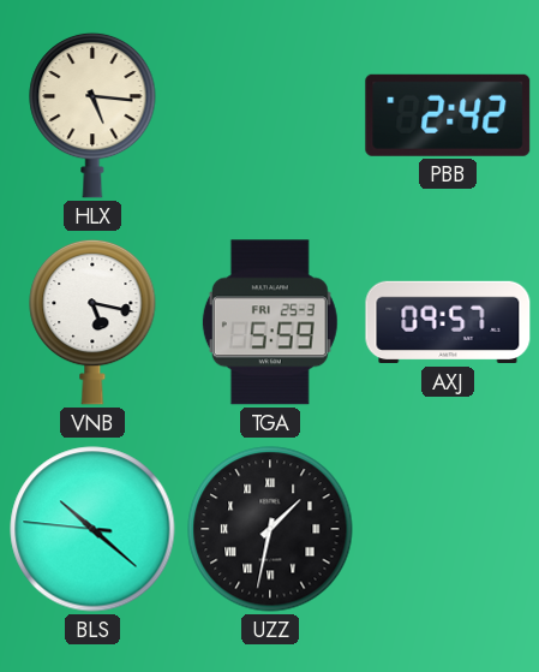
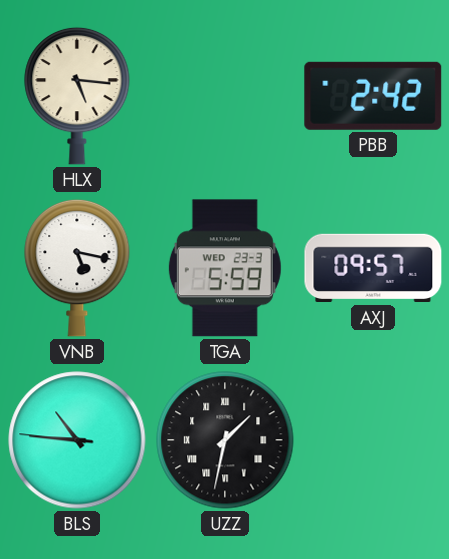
TGA date: FRI 25-3 -> WED 23-3 (225, 268)
BLS: 10:21 -> 10:45 (77, 440)
